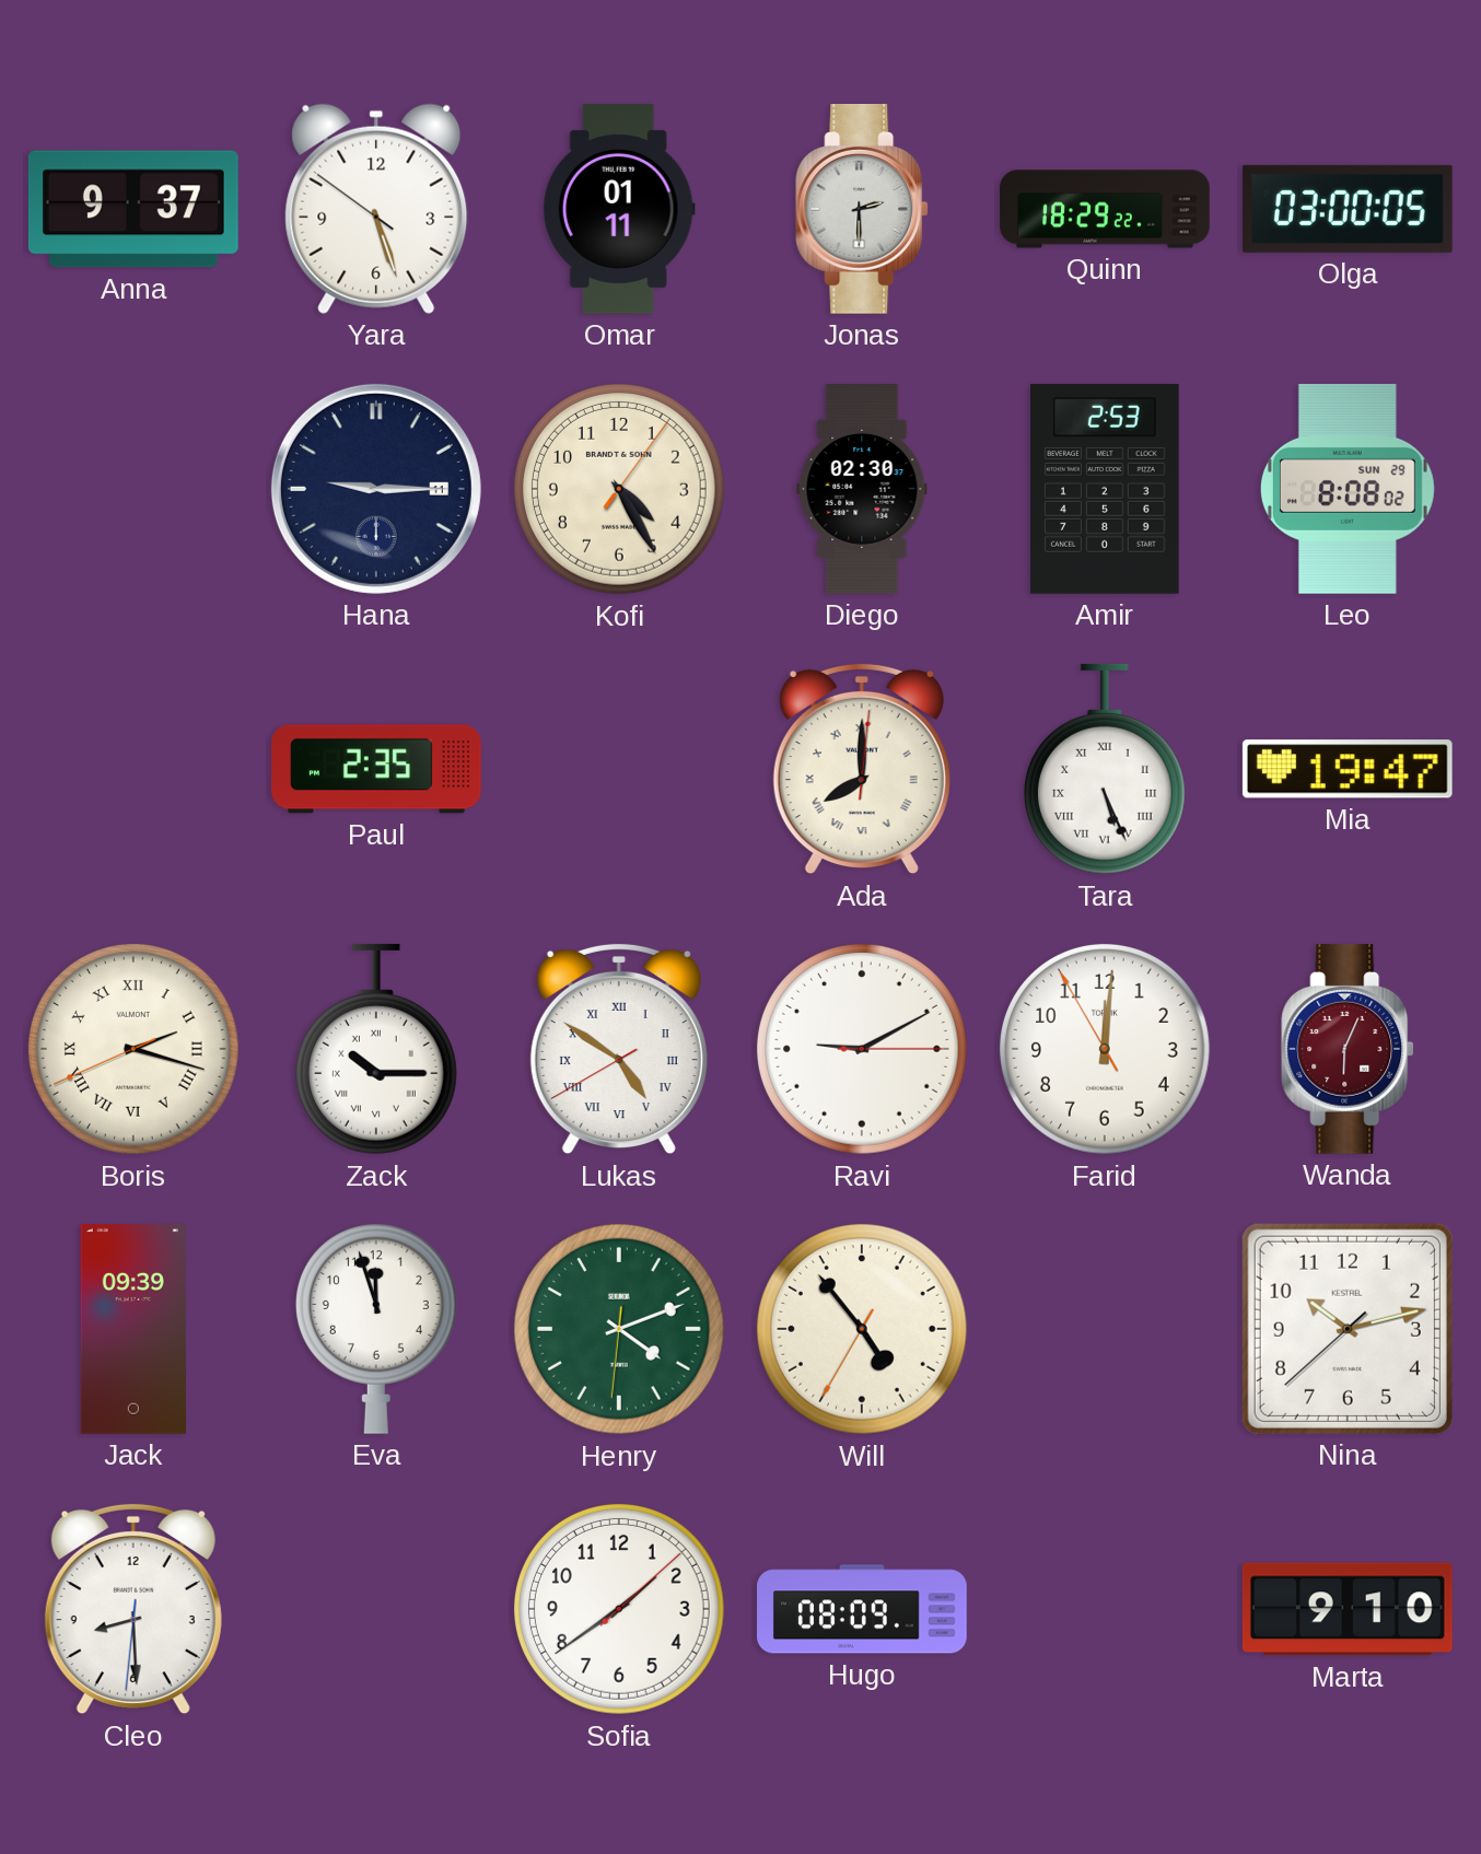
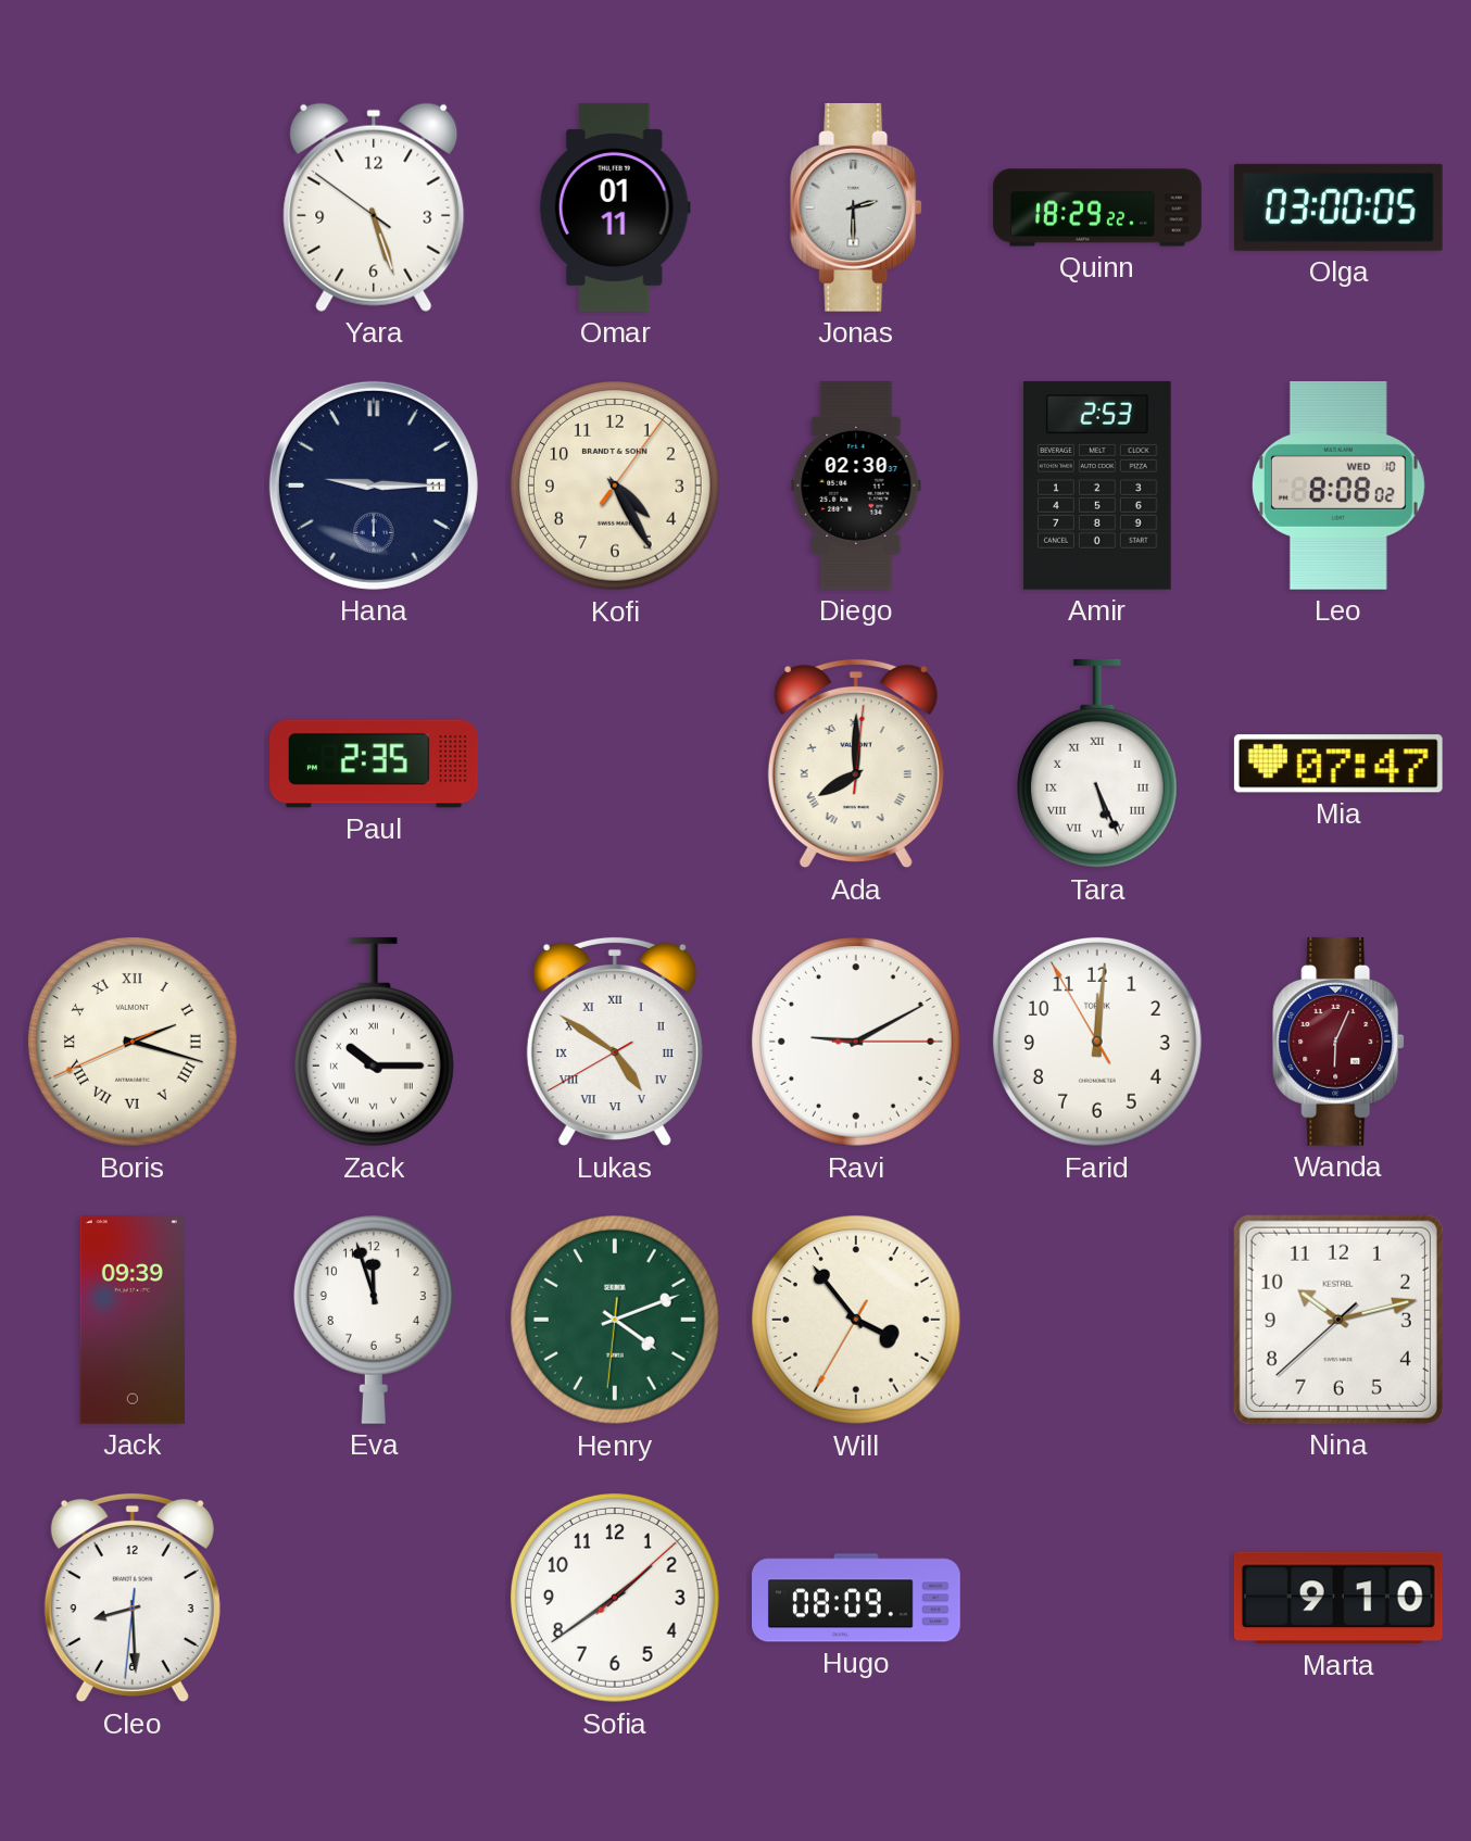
Anna: 9:37 -> none (133, 209)
Leo date: SUN 29 -> WED 10 (1338, 486)
Mia: 19:47 -> 07:47 (1338, 764)
Will: 4:53 -> 3:53 (856, 1320)
